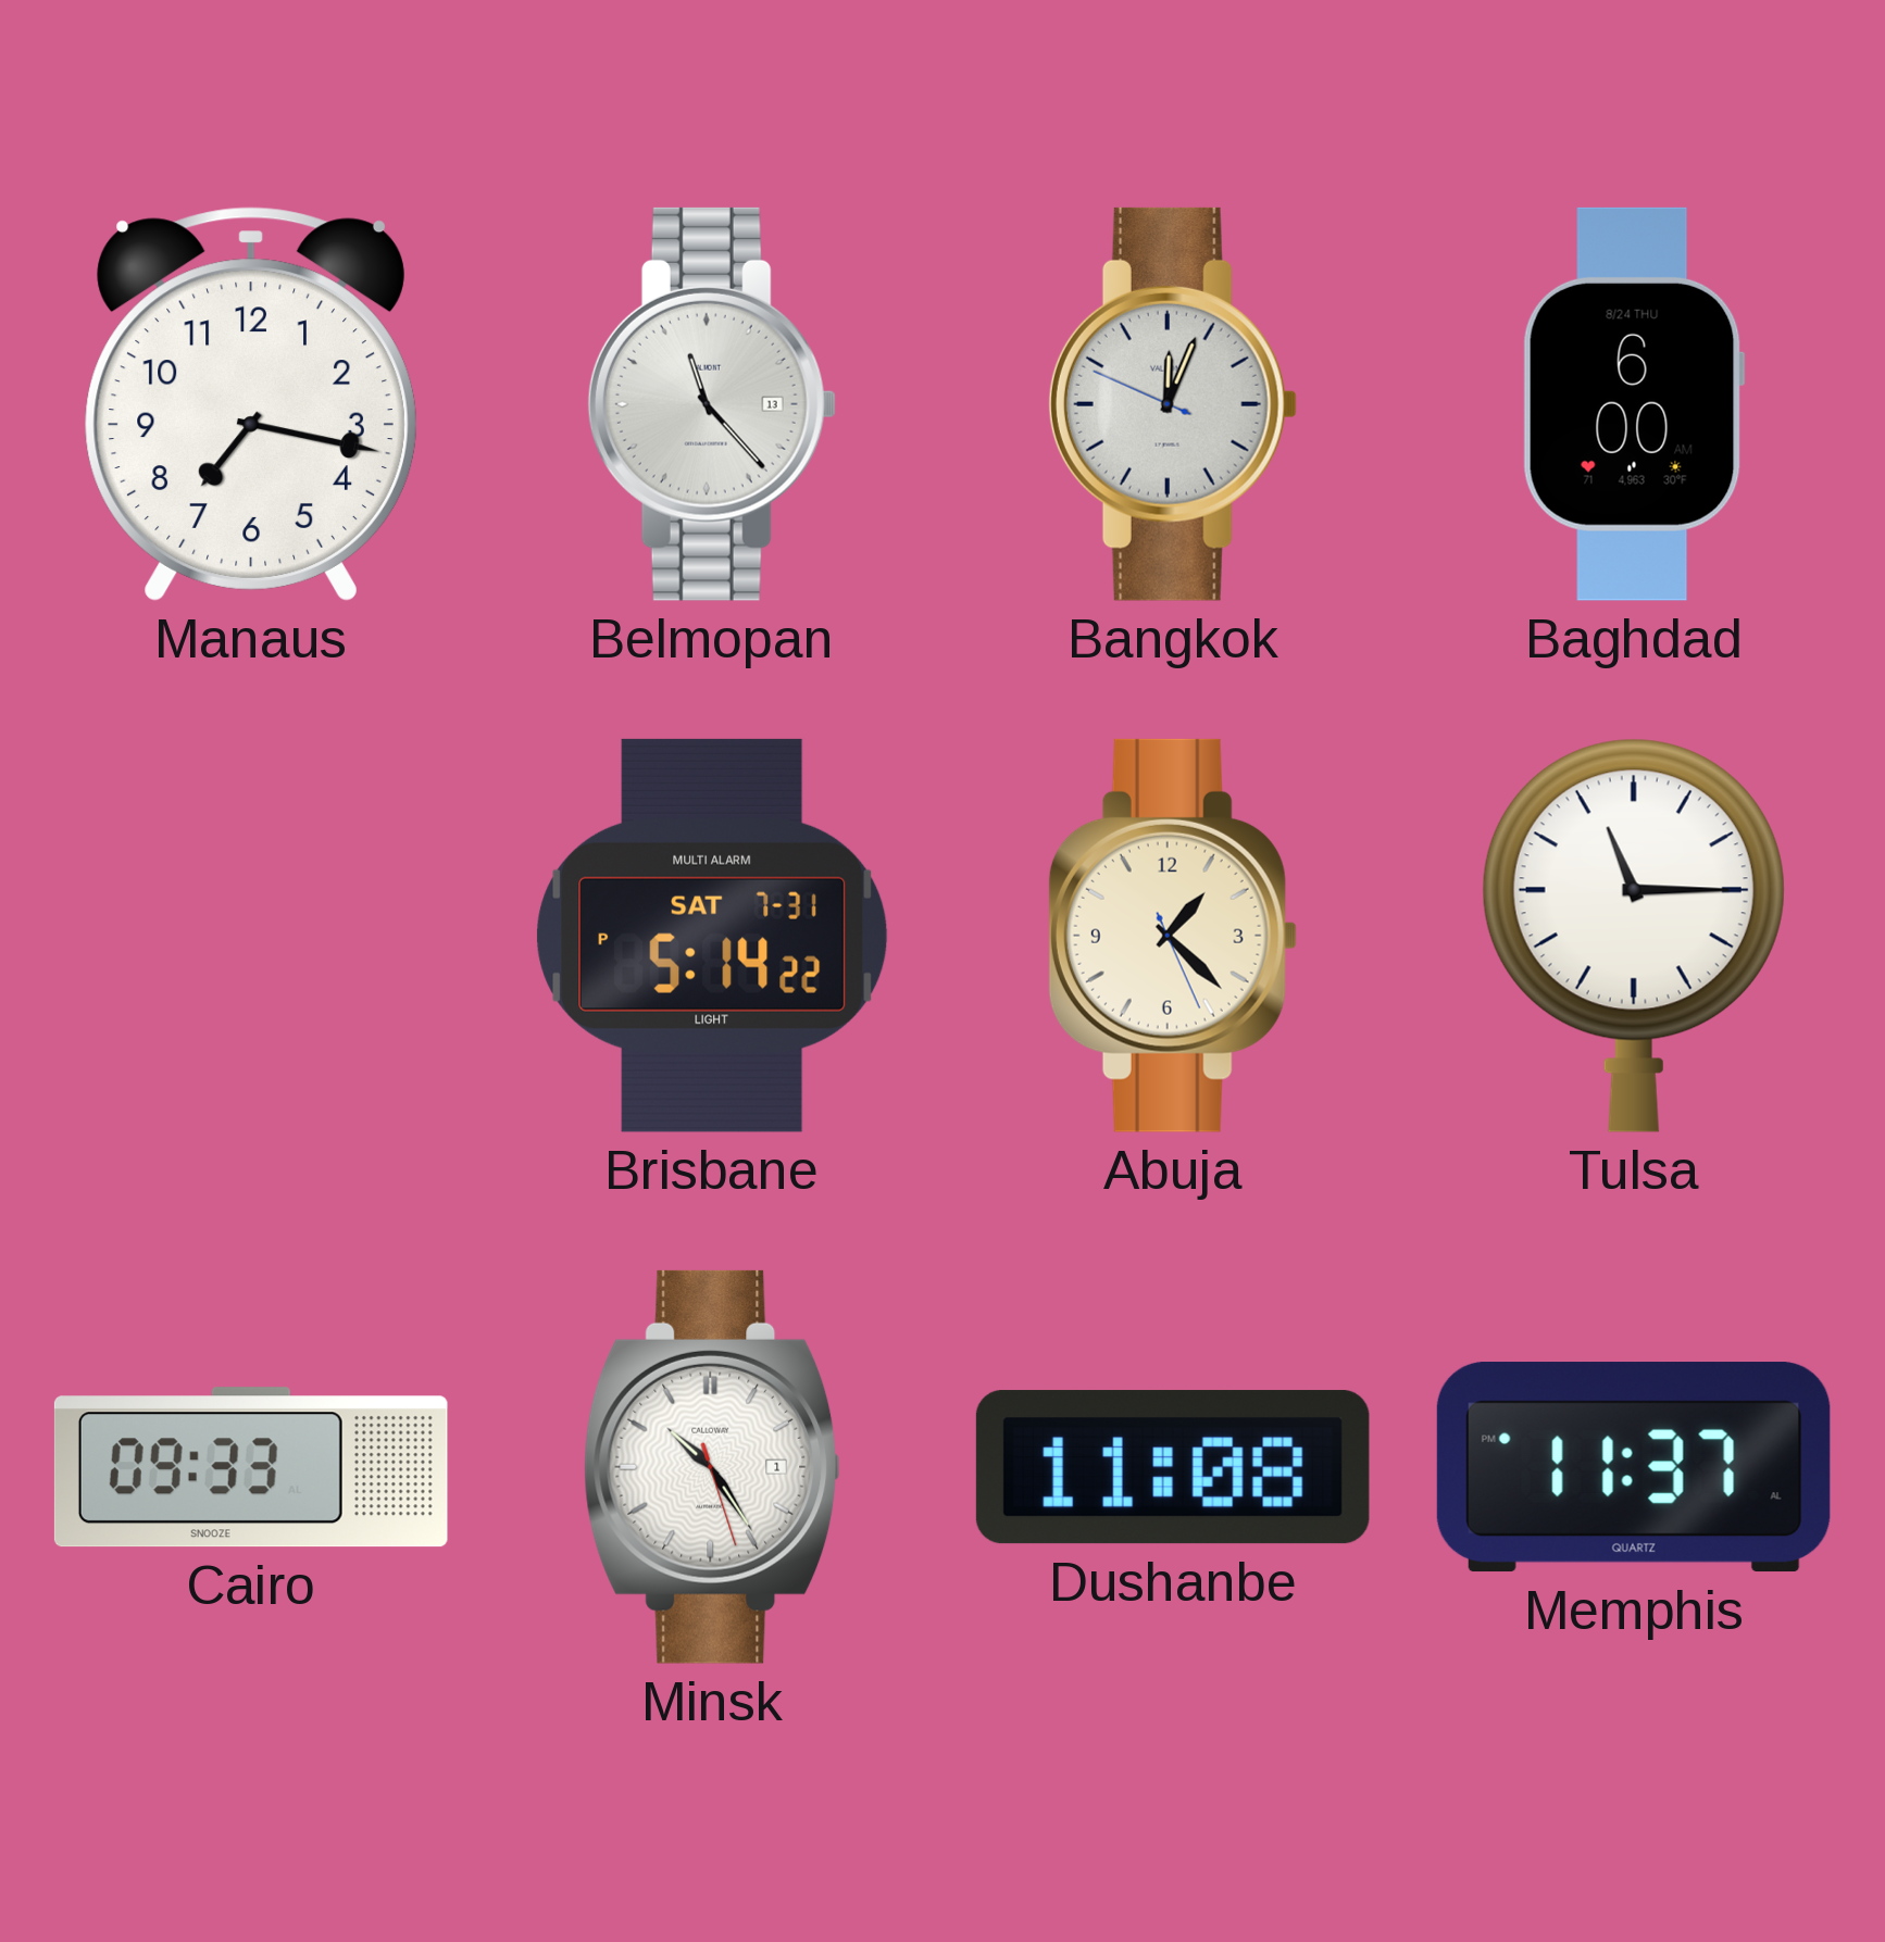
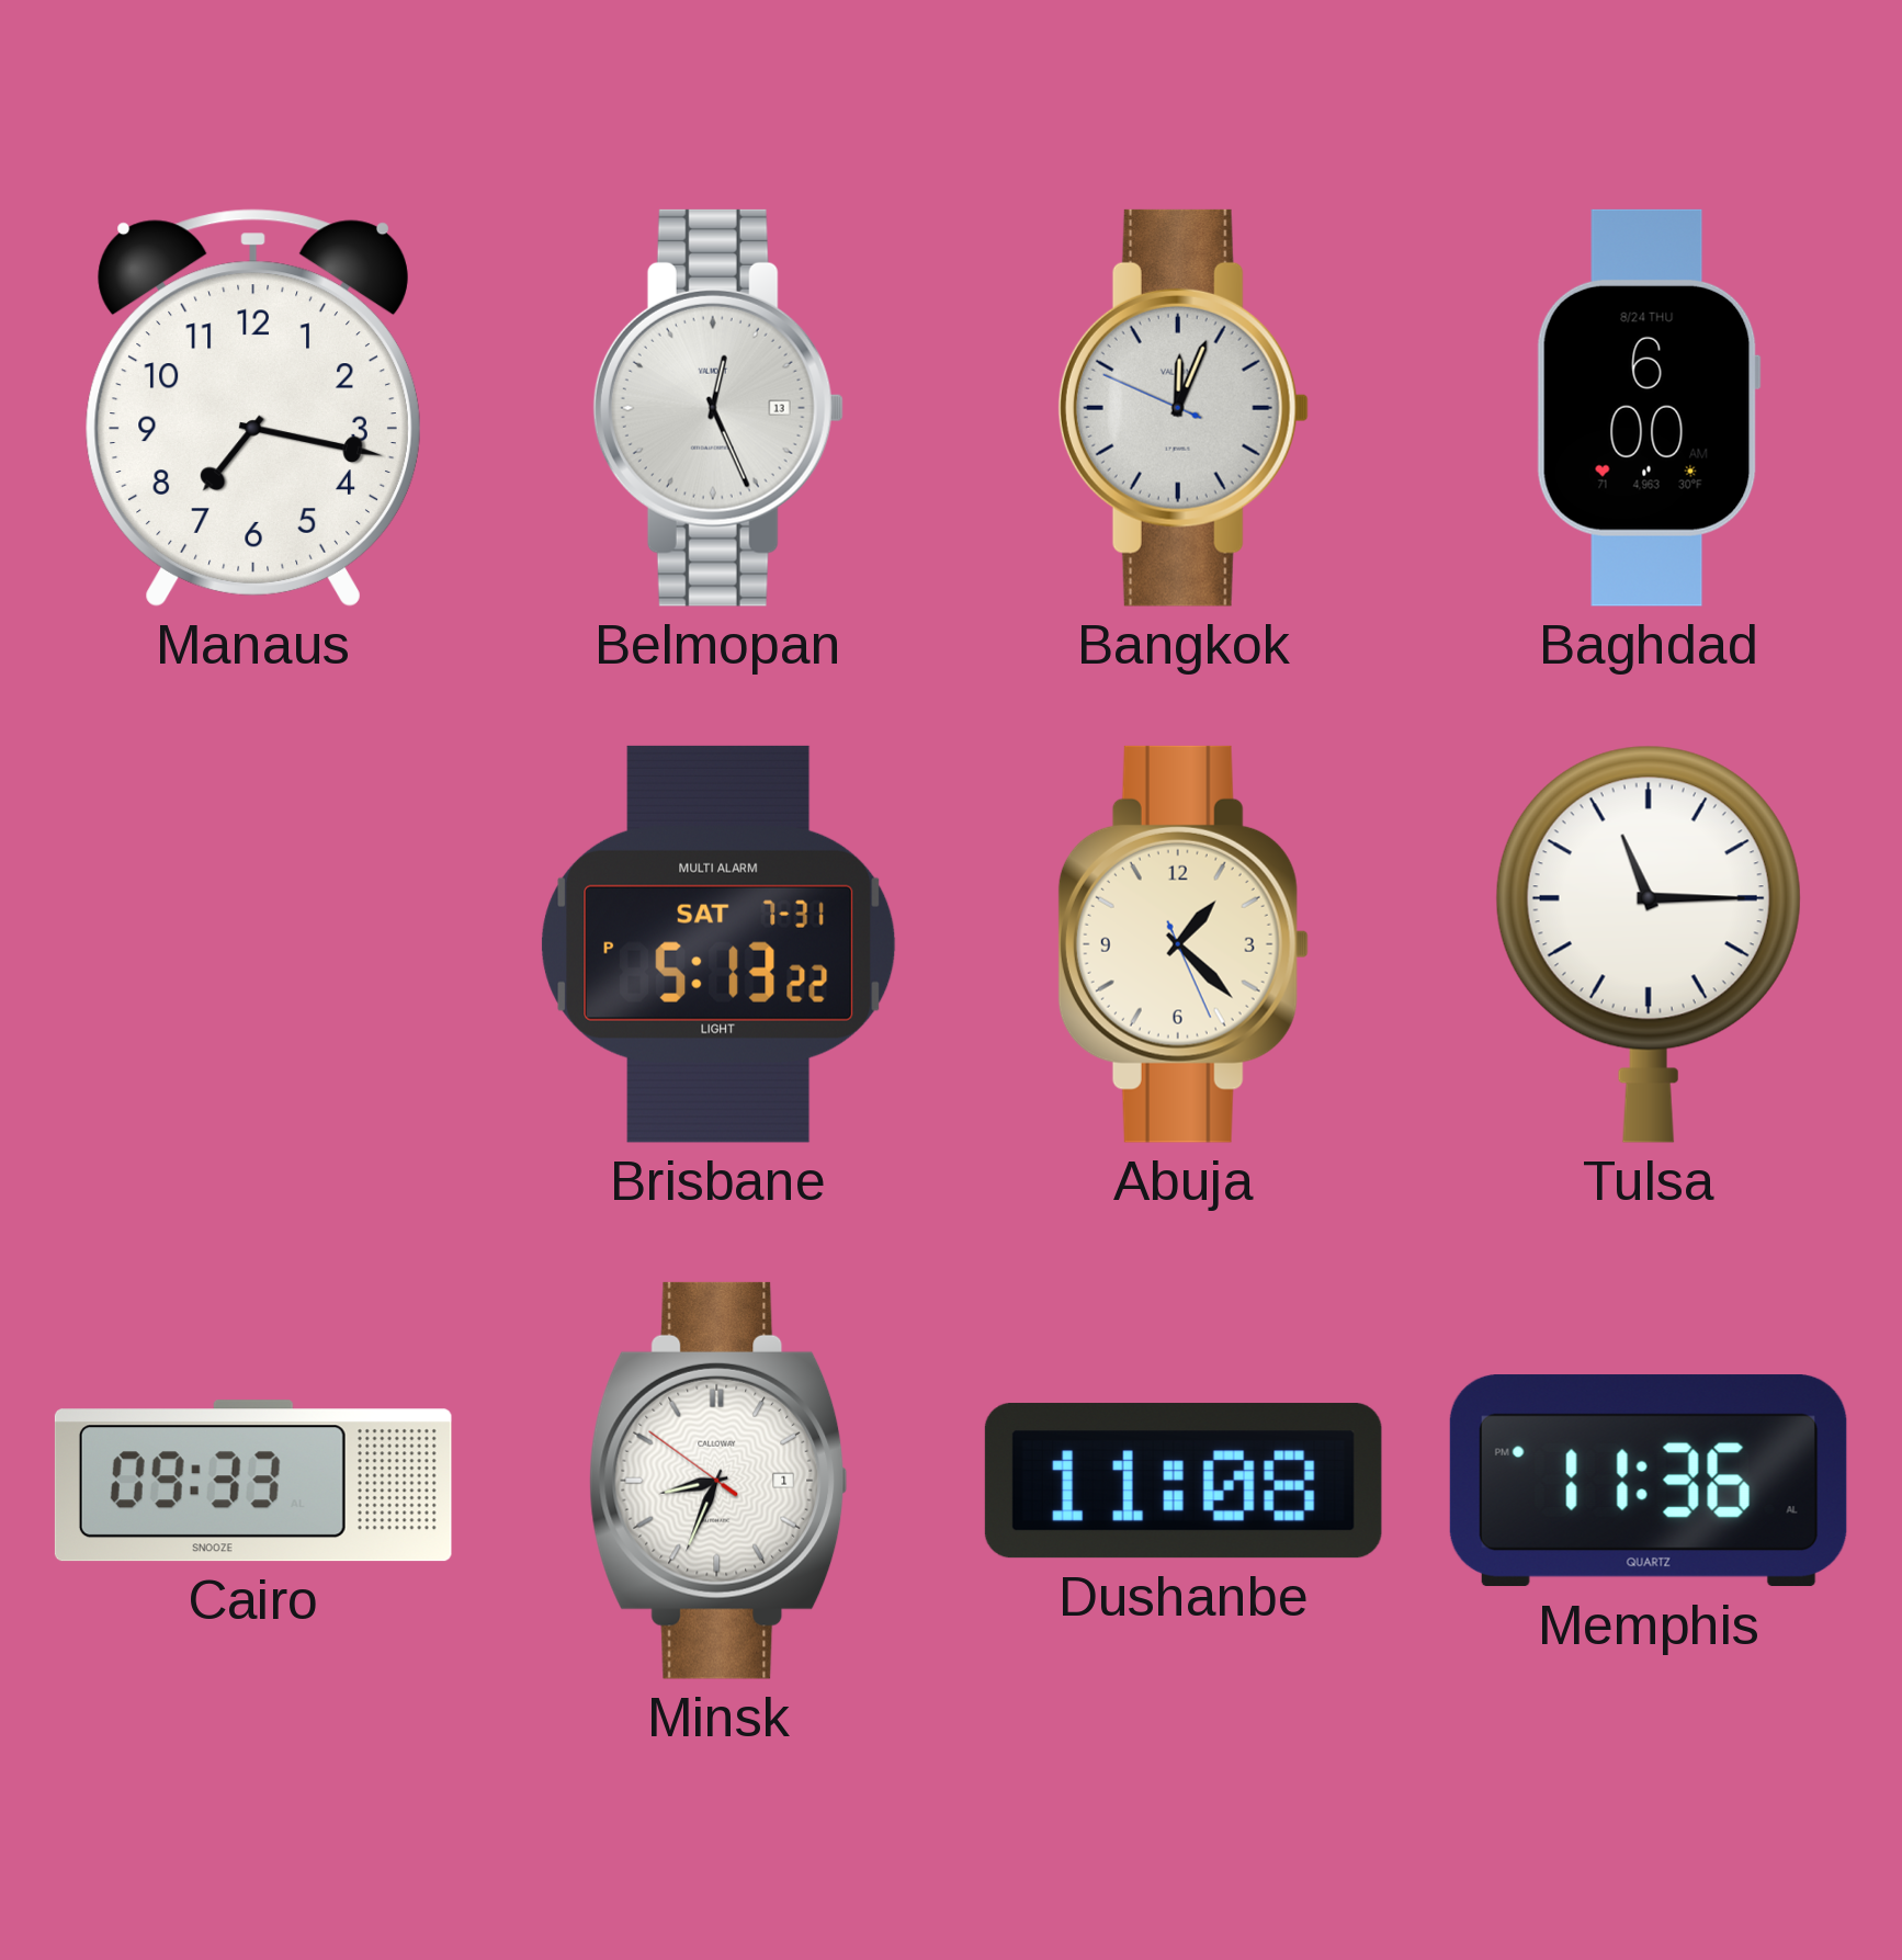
Belmopan: 11:23 -> 12:26 (718, 408)
Brisbane: 5:14 -> 5:13 (718, 944)
Minsk: 10:24 -> 8:33 (718, 1481)
Memphis: 11:37 -> 11:36 (1649, 1481)
